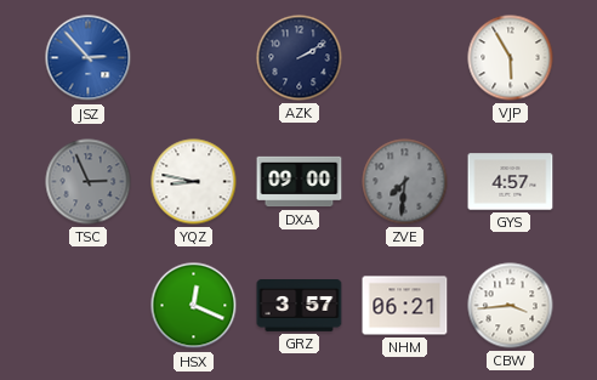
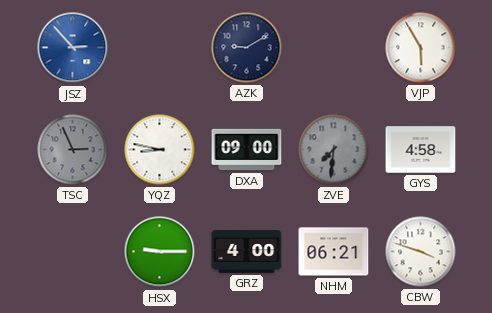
AZK: 2:10 -> 9:10 (247, 48)
GYS: 4:57 -> 4:58 (421, 150)
HSX: 12:19 -> 9:15 (160, 252)
GRZ: 3:57 -> 4:00 (247, 252)
CBW: 3:44 -> 3:48 (421, 252)
